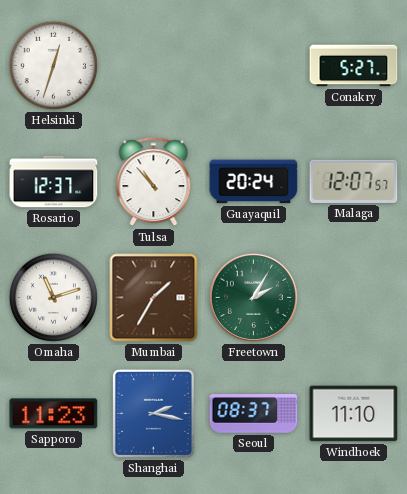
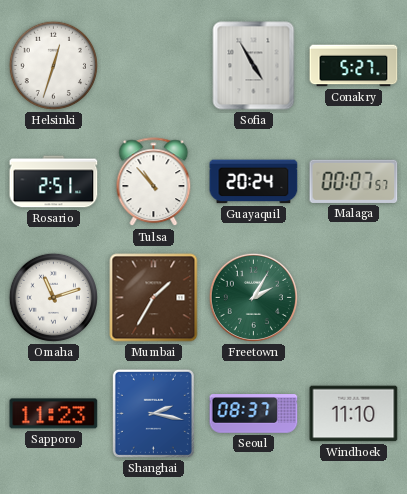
Sofia: none -> 4:55 (254, 66)
Rosario: 12:37 -> 2:51 (54, 182)
Malaga: 12:07 -> 00:07 (354, 181)
